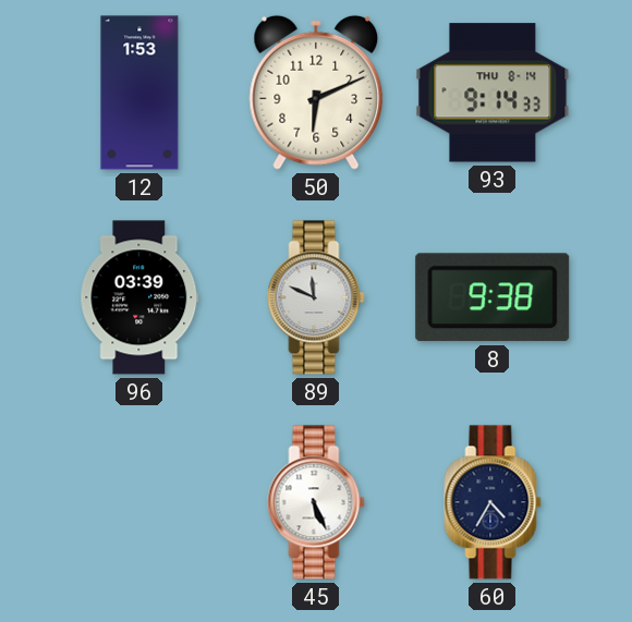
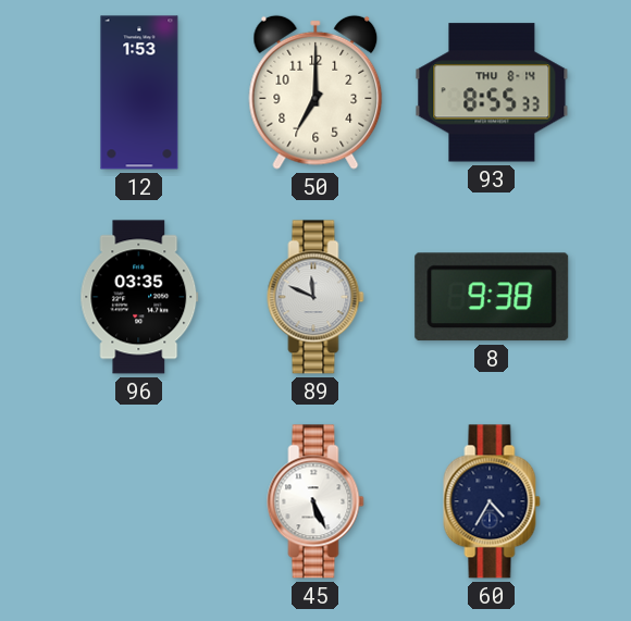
50: 6:11 -> 7:00 (315, 92)
93: 9:14 -> 8:55 (492, 92)
96: 03:39 -> 03:35 (139, 297)
